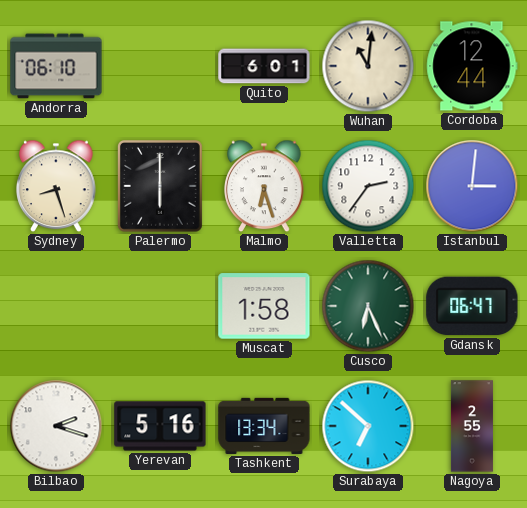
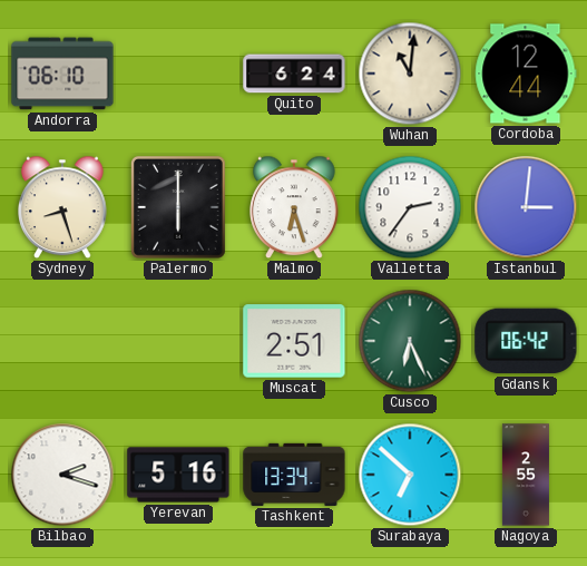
Quito: 6:01 -> 6:24 (294, 74)
Muscat: 1:58 -> 2:51 (294, 341)
Gdansk: 06:47 -> 06:42 (526, 341)
